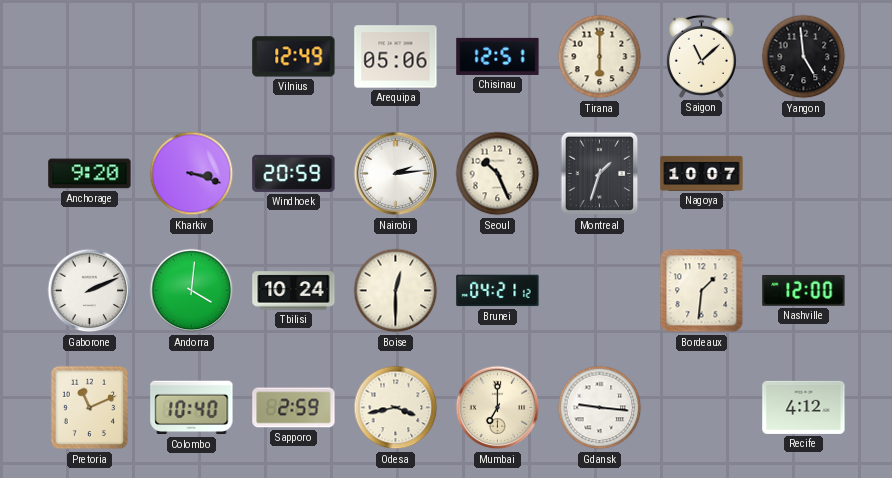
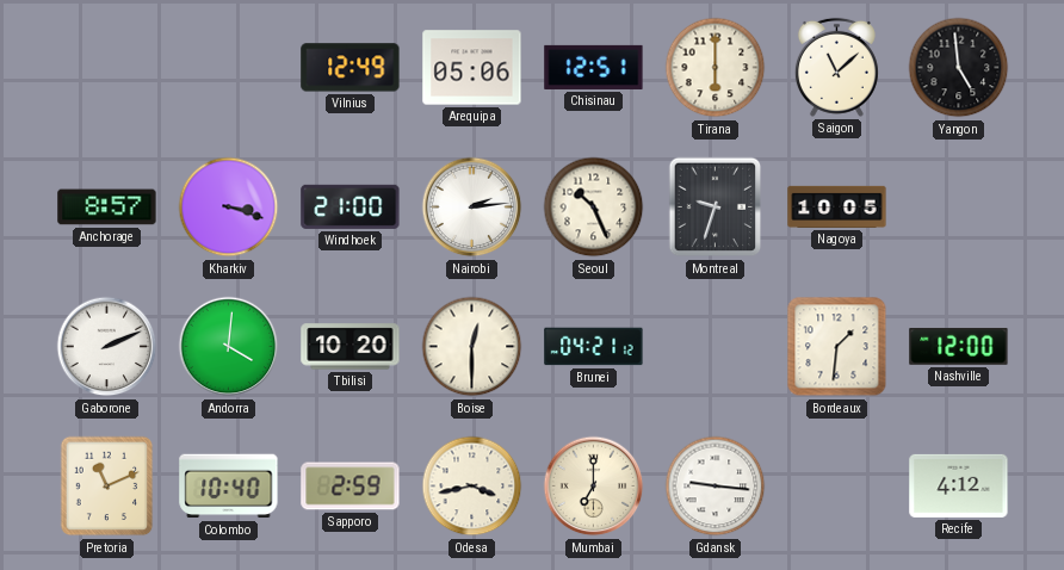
Anchorage: 9:20 -> 8:57 (107, 207)
Windhoek: 20:59 -> 21:00 (351, 206)
Montreal: 1:33 -> 9:33 (716, 207)
Nagoya: 10:07 -> 10:05 (837, 206)
Tbilisi: 10:24 -> 10:20 (351, 347)
